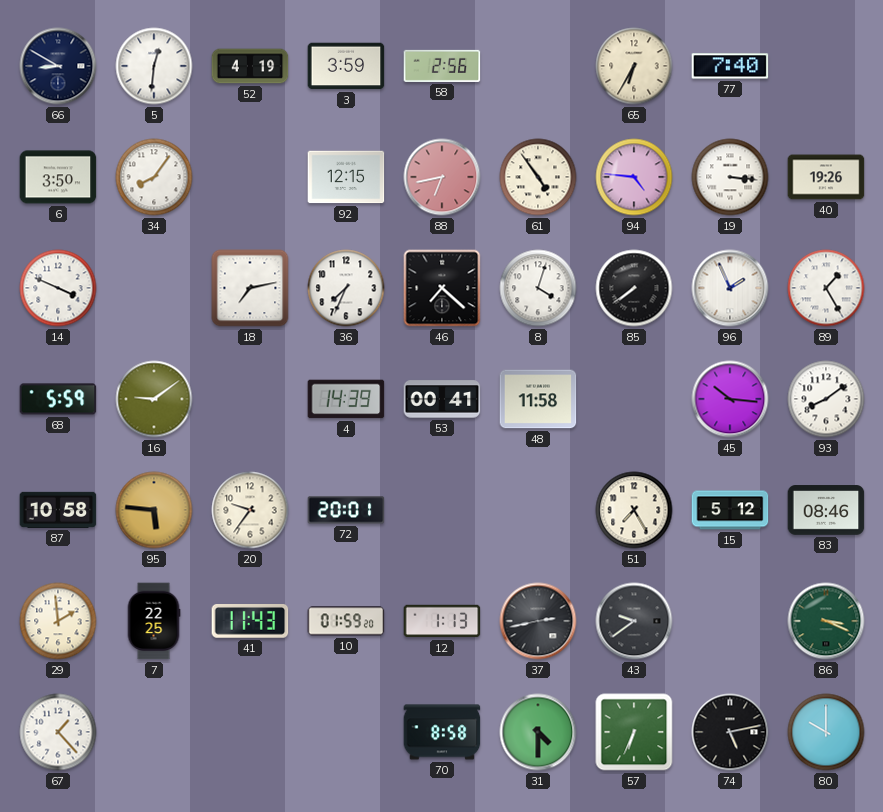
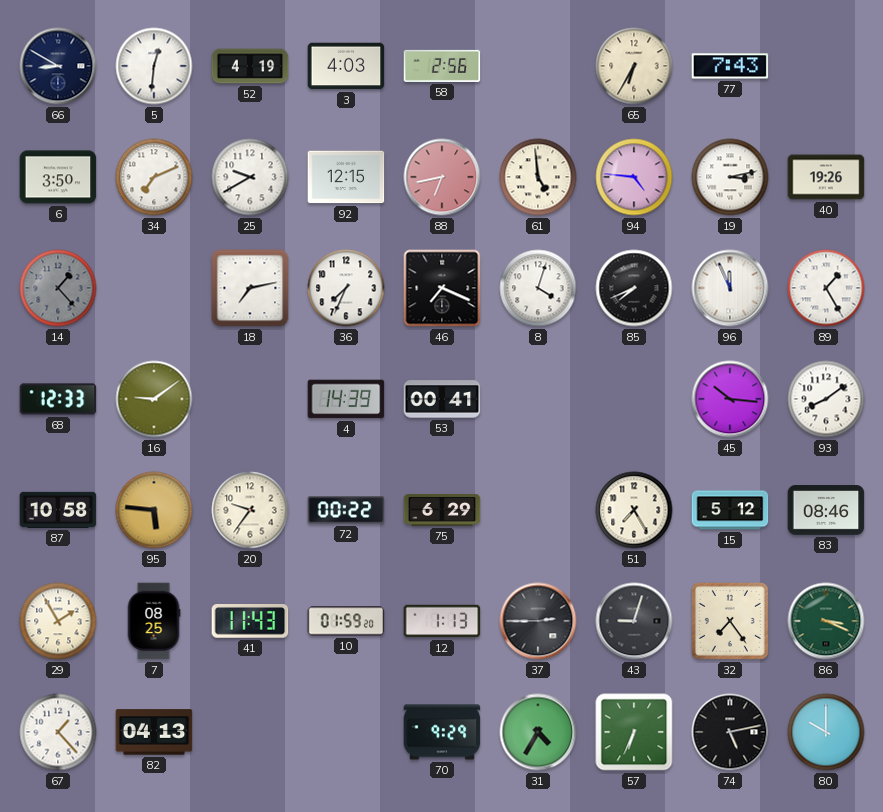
3: 3:59 -> 4:03 (346, 66)
77: 7:40 -> 7:43 (730, 66)
34: 8:06 -> 7:11 (154, 177)
25: none -> 9:40 (250, 177)
61: 4:54 -> 4:59 (538, 177)
19: 3:16 -> 3:13 (730, 177)
14: 3:49 -> 1:23 (58, 288)
14 dial: white -> grey (58, 288)
46: 7:22 -> 7:19 (442, 288)
85: 7:39 -> 7:41 (634, 288)
96: 1:56 -> 11:56 (730, 288)
68: 5:59 -> 12:33 (58, 399)
48: 11:58 -> none (538, 399)
72: 20:01 -> 00:22 (346, 510)
75: none -> 6:29 (442, 511)
29: 1:59 -> 1:55 (58, 621)
7: 22:25 -> 08:25 (154, 621)
37: 2:43 -> 2:45 (538, 621)
43: 9:39 -> 9:03 (634, 621)
32: none -> 7:24 (730, 621)
82: none -> 04:13 (154, 732)
70: 8:58 -> 9:29 (442, 732)
31: 4:30 -> 4:35 (538, 732)
